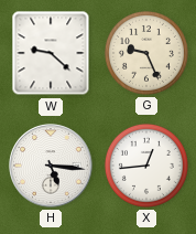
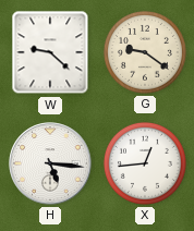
G: 9:26 -> 9:21 (145, 52)
